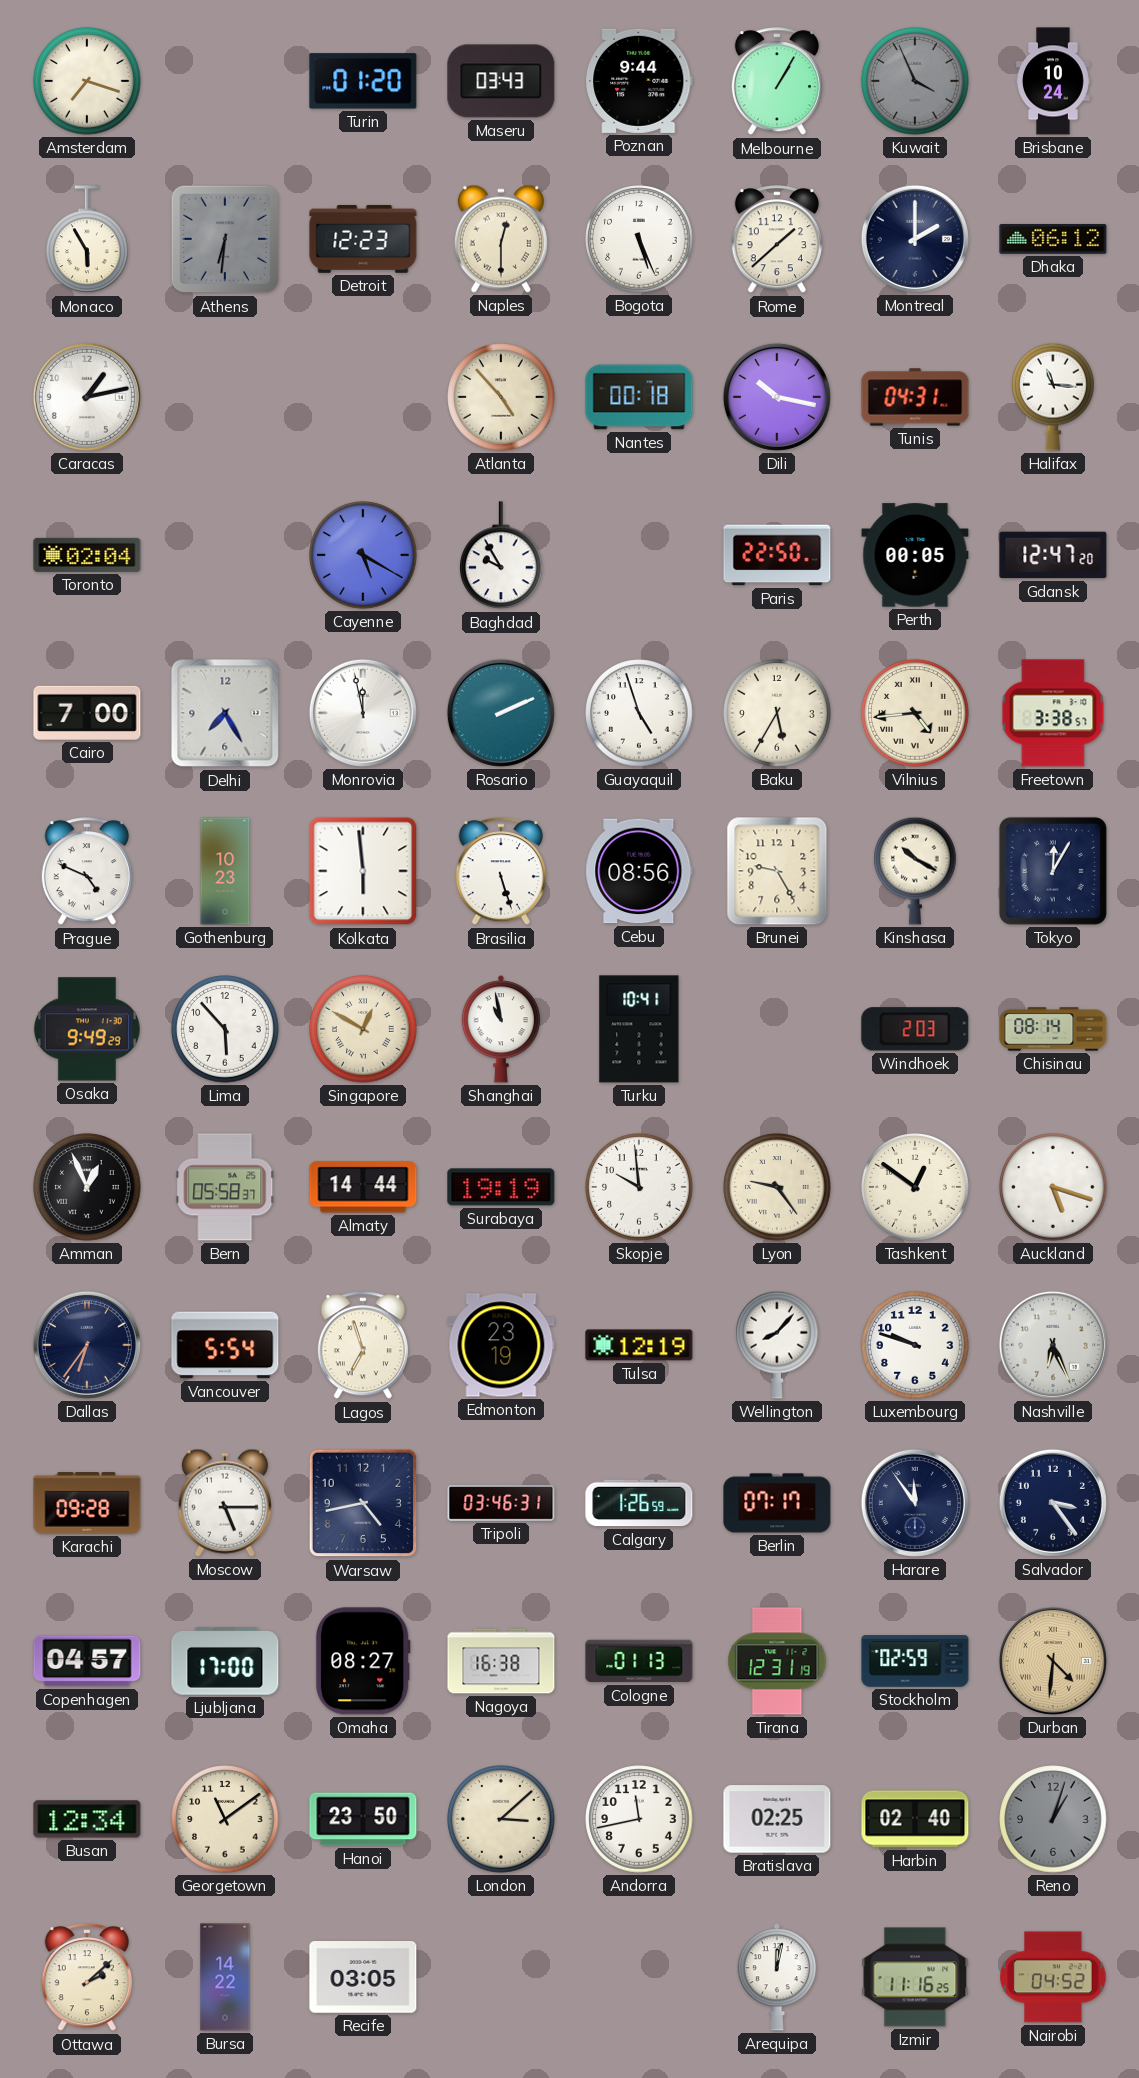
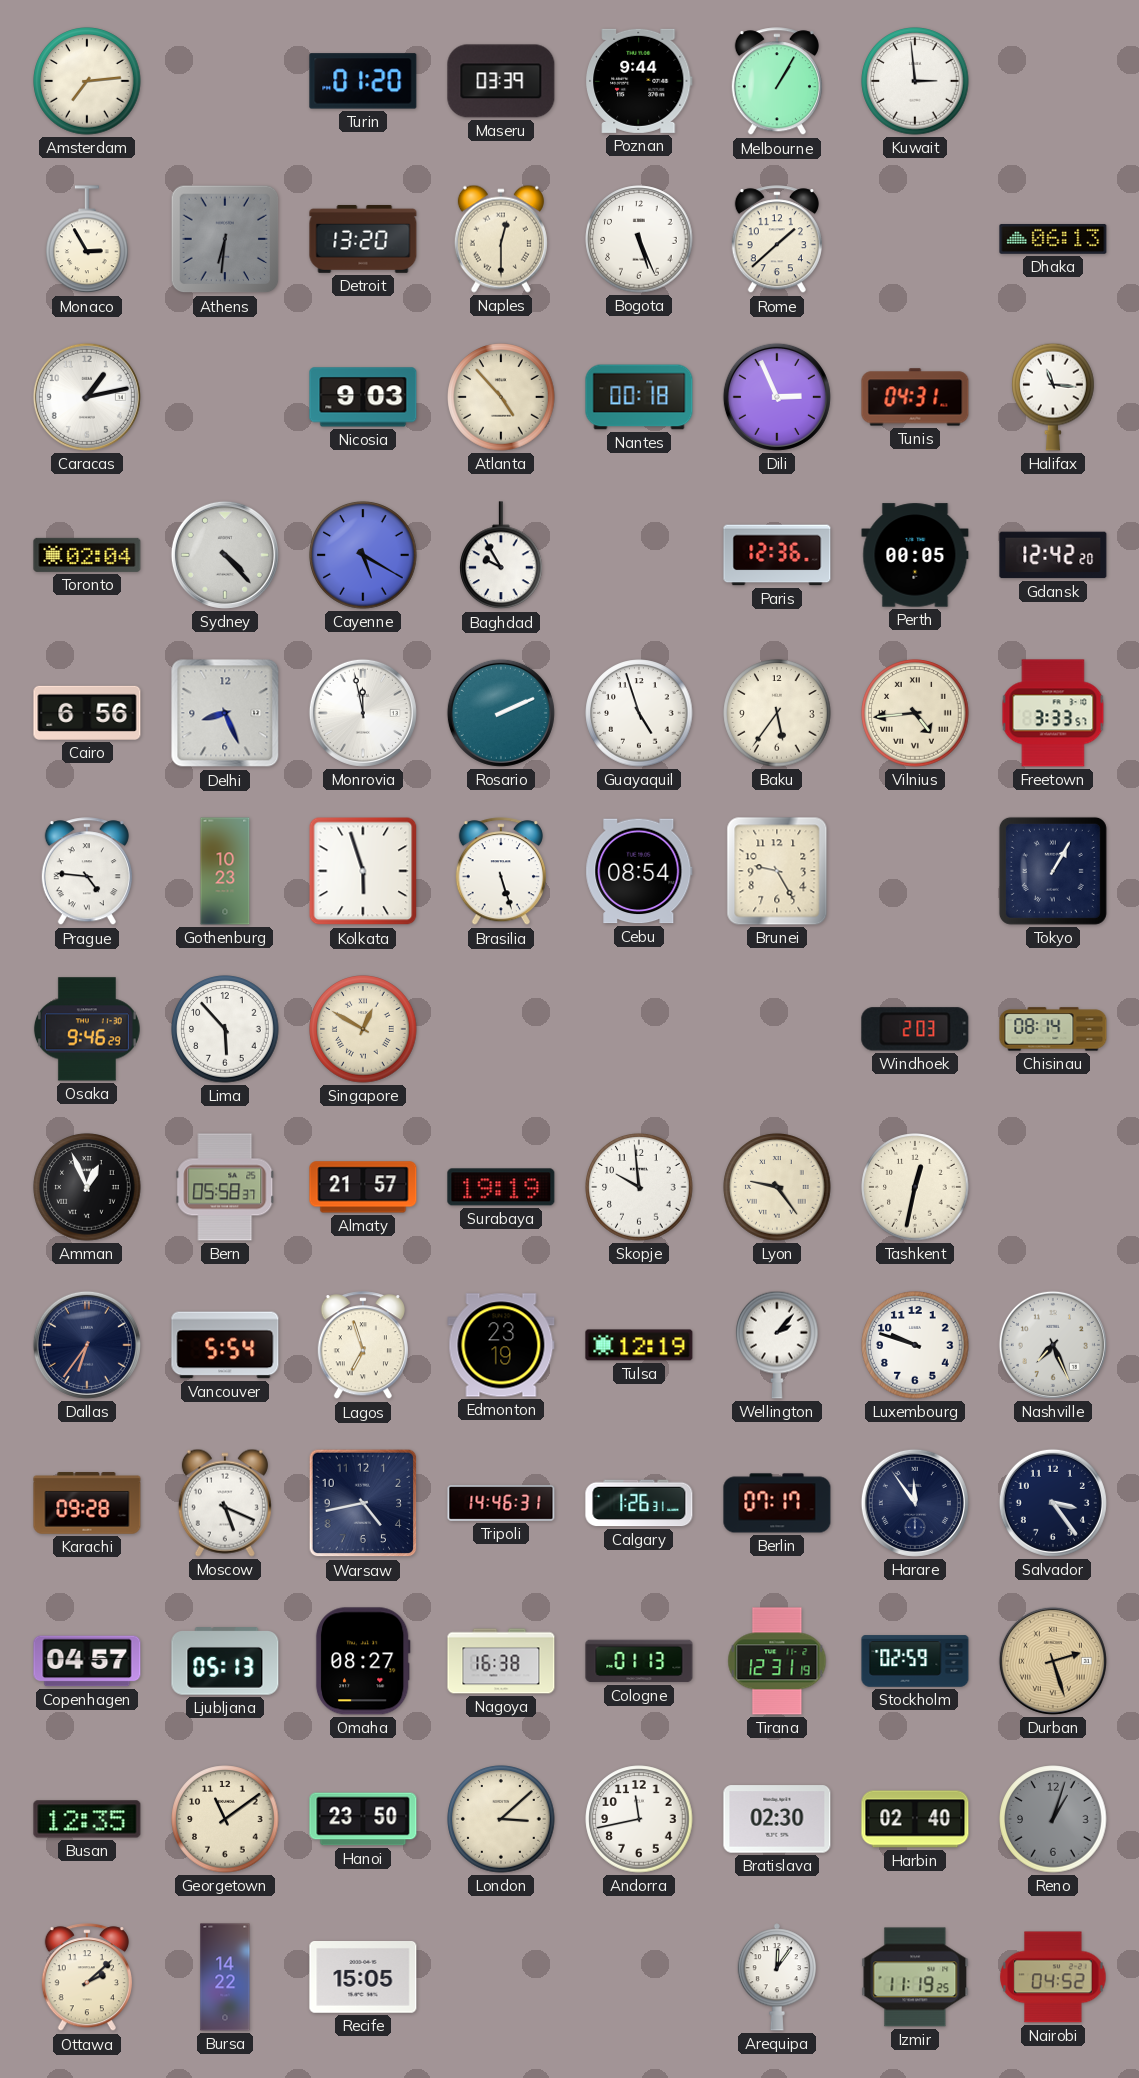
Amsterdam: 7:18 -> 7:14 (87, 81)
Maseru: 03:43 -> 03:39 (501, 81)
Kuwait: 3:56 -> 2:59 (915, 81)
Kuwait dial: grey -> white (915, 81)
Brisbane: 10:24 -> none (1054, 81)
Monaco: 5:55 -> 2:55 (87, 240)
Detroit: 12:23 -> 13:20 (363, 239)
Montreal: 2:00 -> none (915, 239)
Dhaka: 06:12 -> 06:13 (1053, 239)
Nicosia: none -> 9:03 (363, 397)
Dili: 10:17 -> 2:56 (777, 397)
Sydney: none -> 4:23 (225, 555)
Paris: 22:50 -> 12:36 (777, 555)
Gdansk: 12:47 -> 12:42 (1053, 555)
Cairo: 7:00 -> 6:56 (87, 713)
Delhi: 7:25 -> 8:26 (225, 713)
Baku: 5:35 -> 5:36 (777, 713)
Freetown: 3:38 -> 3:33 (1053, 713)
Prague: 4:49 -> 4:46 (87, 872)
Kolkata: 5:59 -> 5:57 (363, 871)
Cebu: 08:56 -> 08:54 (639, 871)
Kinshasa: 10:20 -> none (915, 871)
Tokyo: 12:05 -> 1:05 (1053, 871)
Osaka: 9:49 -> 9:46 (87, 1029)
Shanghai: 10:58 -> none (500, 1029)
Turku: 10:41 -> none (639, 1029)
Almaty: 14:44 -> 21:57 (363, 1187)
Tashkent: 12:51 -> 12:32 (915, 1187)
Auckland: 5:18 -> none (1053, 1187)
Wellington: 8:07 -> 2:07 (777, 1345)
Nashville: 6:26 -> 7:26 (1053, 1345)
Moscow: 5:15 -> 5:19 (225, 1503)
Tripoli: 03:46 -> 14:46 (501, 1504)
Calgary: 1:26:59 -> 1:26:31 (639, 1503)
Ljubljana: 17:00 -> 05:13 (225, 1661)
Durban: 4:31 -> 2:27 (1053, 1661)
Busan: 12:34 -> 12:35 (87, 1819)
Bratislava: 02:25 -> 02:30 (777, 1819)
Recife: 03:05 -> 15:05 (363, 1978)
Arequipa: 12:02 -> 12:06 (776, 1977)
Izmir: 11:16 -> 11:19 (915, 1977)
